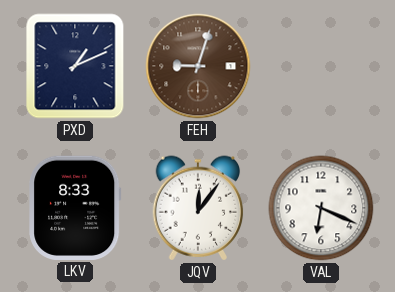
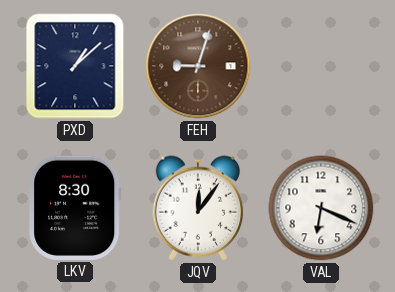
PXD: 1:11 -> 1:08 (75, 66)
LKV: 8:33 -> 8:30 (75, 208)
